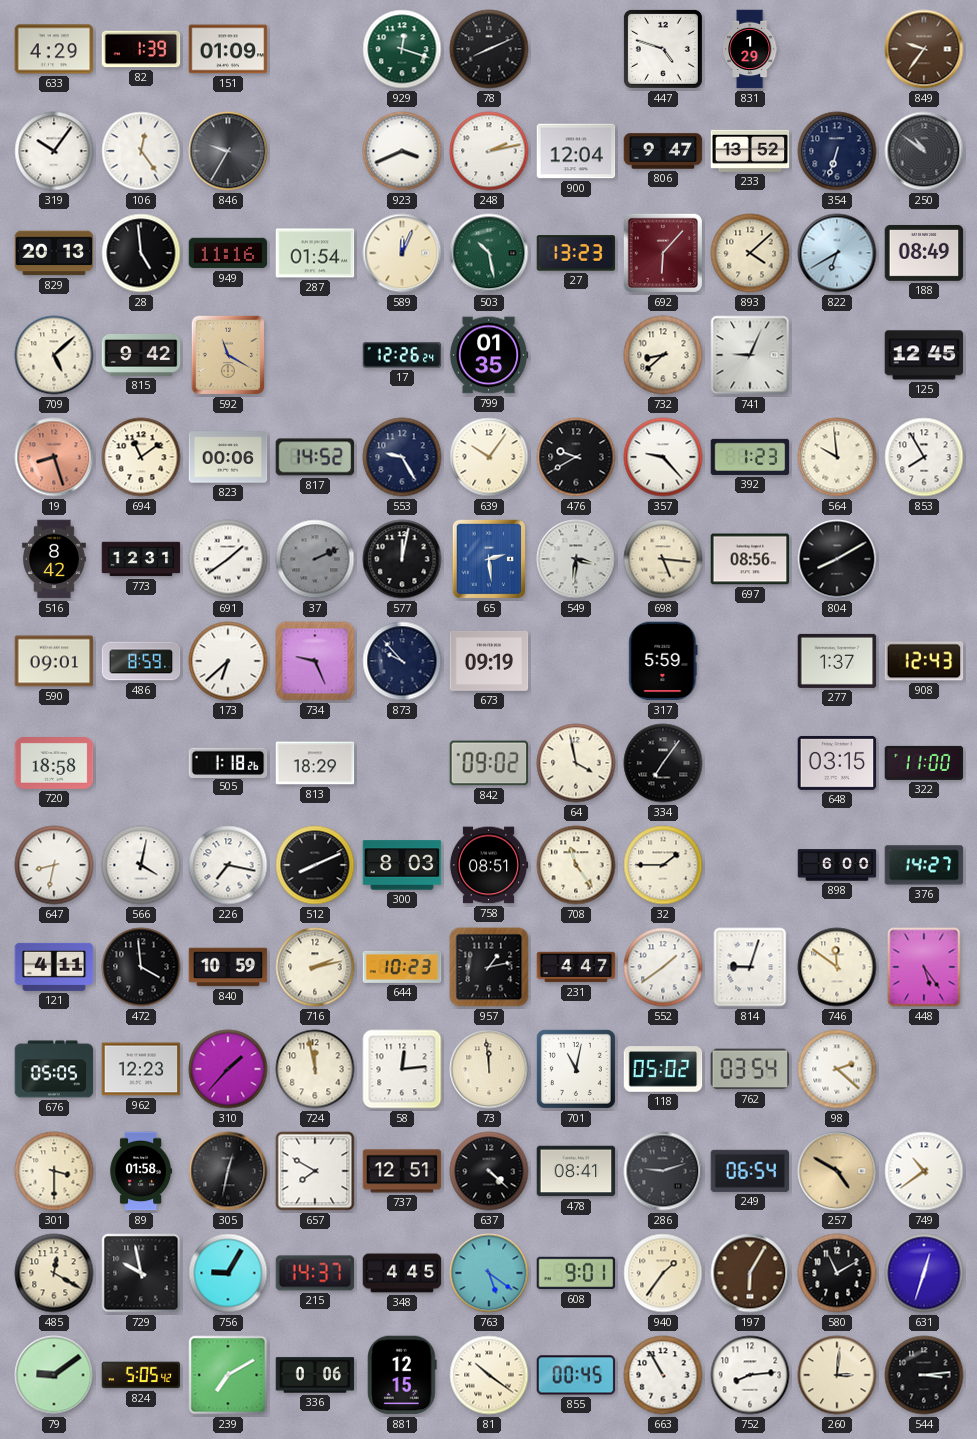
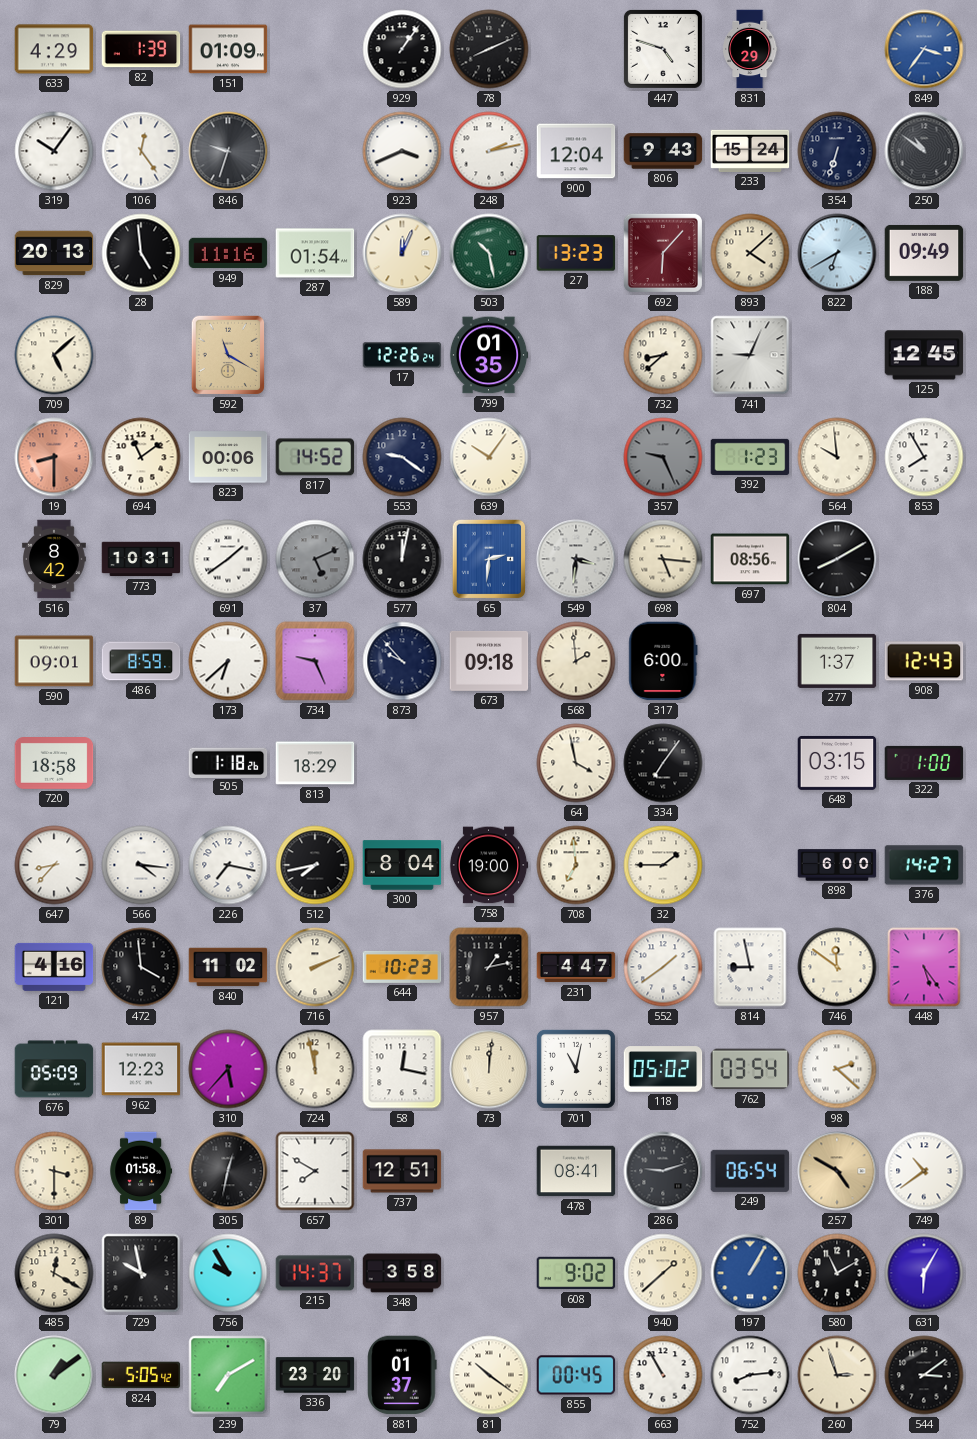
929: 12:18 -> 1:06 (402, 49)
929 dial: green -> black (402, 49)
849: 9:36 -> 3:36 (924, 49)
849 dial: brown -> blue (924, 49)
846: 9:35 -> 9:33 (228, 151)
806: 9:47 -> 9:43 (663, 151)
233: 13:52 -> 15:24 (750, 151)
188: 08:49 -> 09:49 (924, 253)
815: 9:42 -> none (141, 355)
19: 8:27 -> 8:30 (54, 457)
553: 9:25 -> 9:21 (402, 457)
476: 9:40 -> none (576, 457)
357: 9:23 -> 9:26 (663, 457)
357 dial: white -> grey (663, 457)
773: 12:31 -> 10:31 (141, 559)
37: 2:11 -> 5:11 (315, 559)
65: 2:29 -> 2:31 (489, 559)
673: 09:19 -> 09:18 (489, 661)
568: none -> 1:59 (576, 661)
317: 5:59 -> 6:00 (663, 661)
842: 09:02 -> none (489, 763)
322: 11:00 -> 1:00 (924, 763)
647: 8:32 -> 8:37 (54, 865)
566: 4:02 -> 4:16 (141, 865)
512: 8:11 -> 7:43 (315, 865)
300: 8:03 -> 8:04 (402, 865)
758: 08:51 -> 19:00 (489, 865)
708: 11:24 -> 6:59 (576, 865)
121: 4:11 -> 4:16 (54, 967)
840: 10:59 -> 11:02 (228, 967)
716: 2:13 -> 2:11 (315, 967)
814: 9:03 -> 8:58 (750, 967)
676: 05:05 -> 05:09 (54, 1069)
310: 1:37 -> 5:37 (228, 1069)
58: 12:14 -> 12:17 (402, 1069)
73: 11:59 -> 12:01 (489, 1069)
637: 4:22 -> none (489, 1171)
756: 9:05 -> 9:55 (228, 1273)
348: 4:45 -> 3:58 (402, 1273)
763: 5:21 -> none (489, 1273)
608: 9:01 -> 9:02 (576, 1273)
940: 1:36 -> 1:38 (663, 1273)
197: 6:05 -> 1:05 (750, 1273)
197 dial: brown -> blue (750, 1273)
631: 12:33 -> 6:05 (924, 1273)
79: 9:09 -> 1:09 (54, 1375)
336: 0:06 -> 23:20 (315, 1375)
881: 12:15 -> 01:37 (402, 1375)
260: 3:01 -> 2:57 (837, 1375)
544: 3:14 -> 3:09 (924, 1375)
